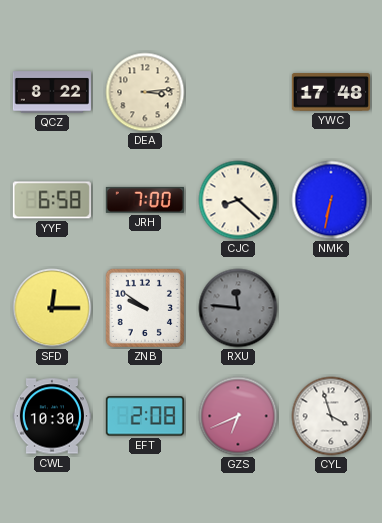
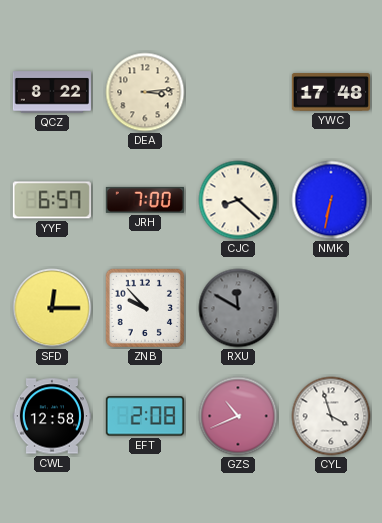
YYF: 6:58 -> 6:57 (52, 200)
ZNB: 9:51 -> 9:53 (145, 308)
RXU: 11:46 -> 11:50 (238, 308)
CWL: 10:30 -> 12:58 (52, 416)
GZS: 6:41 -> 10:41 (238, 416)
